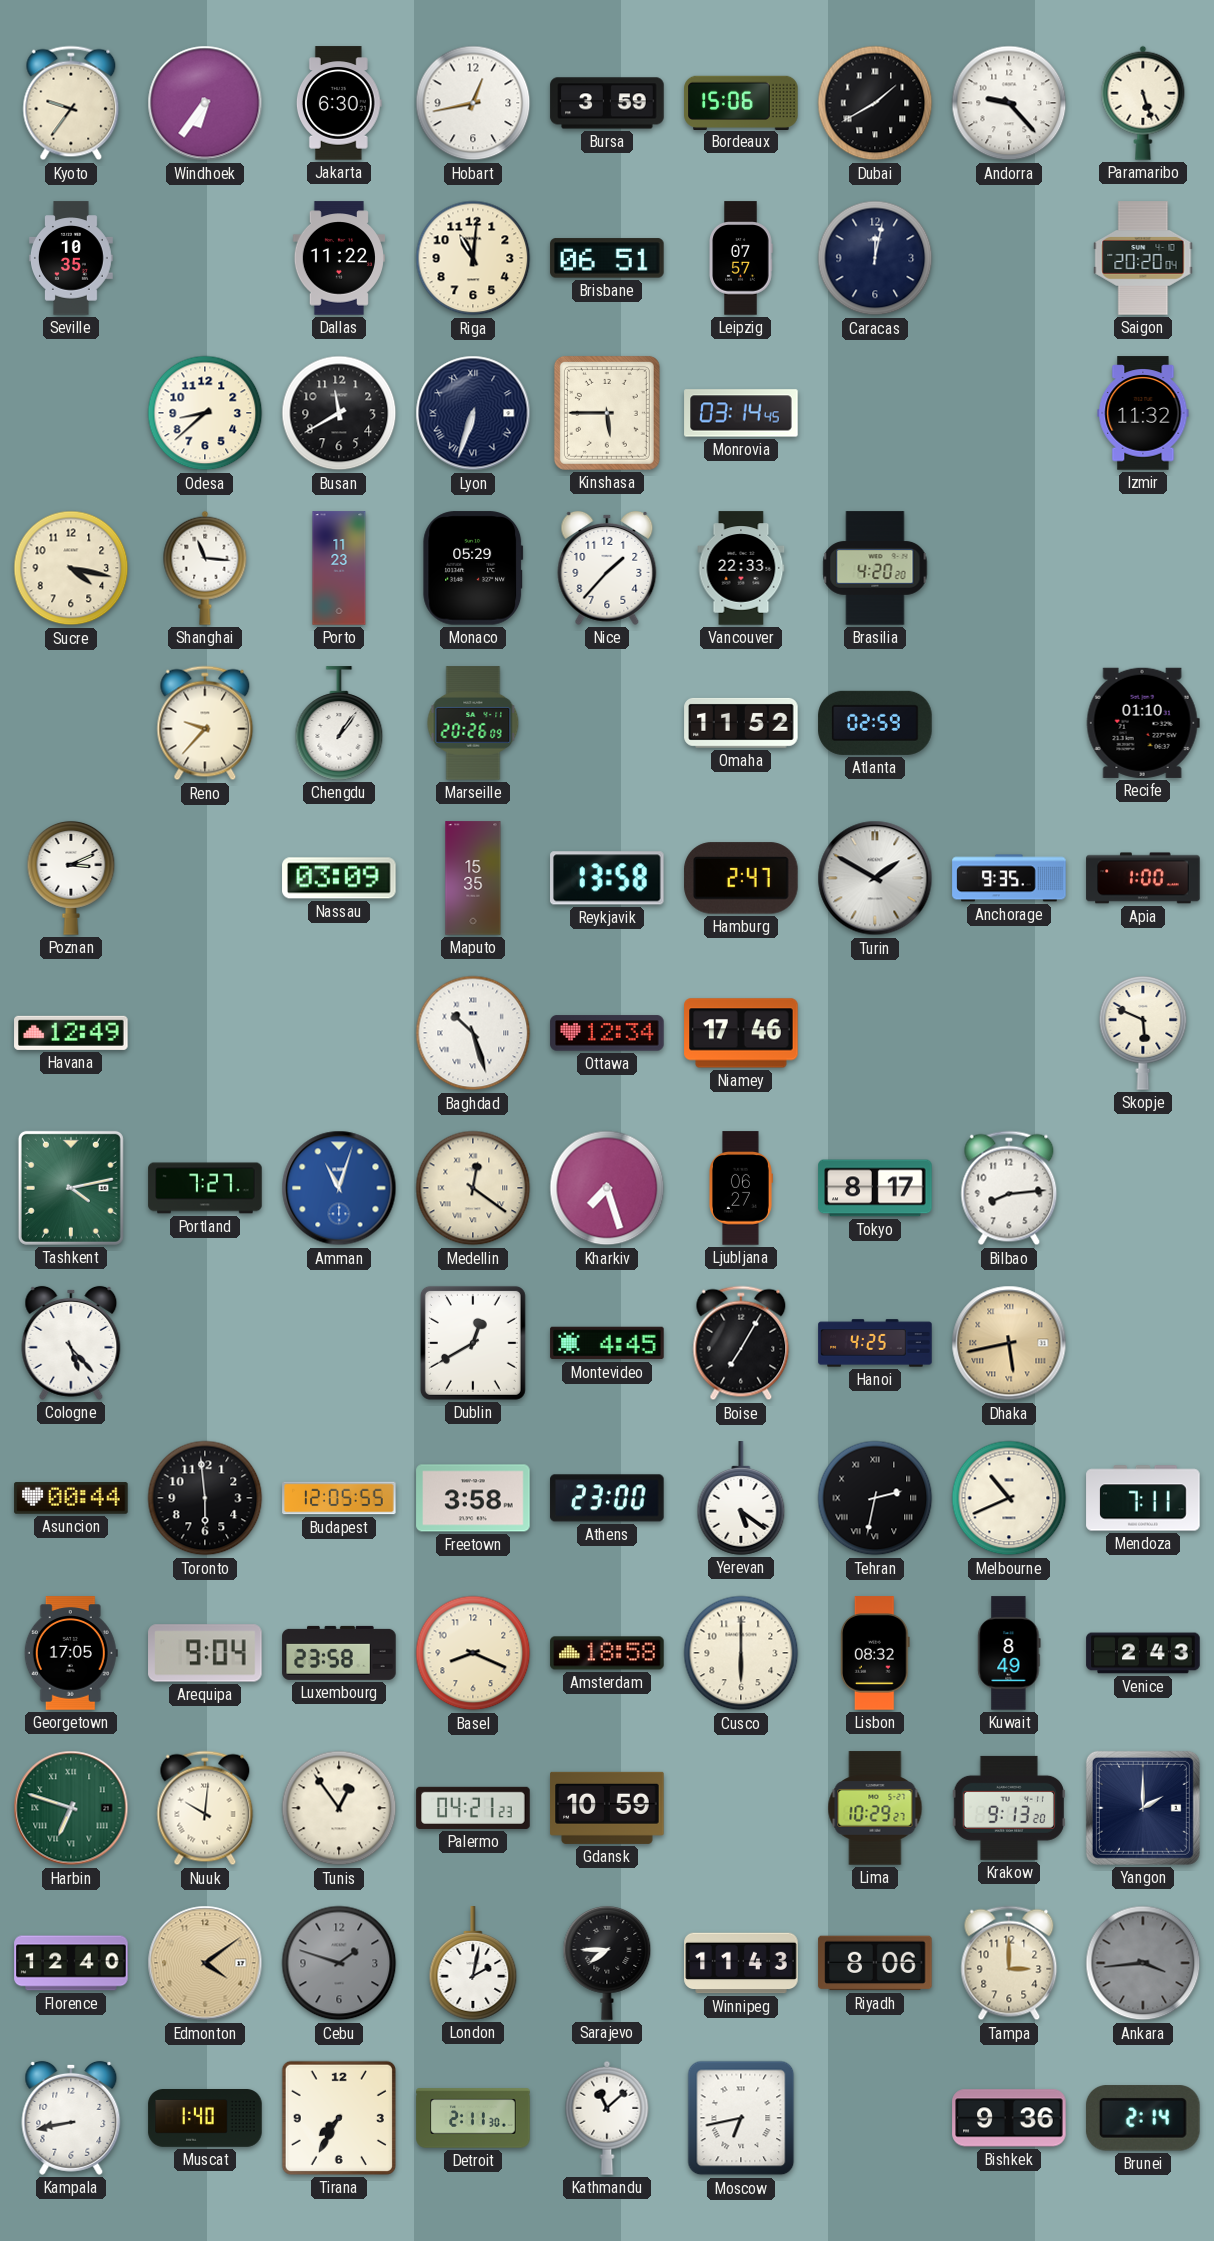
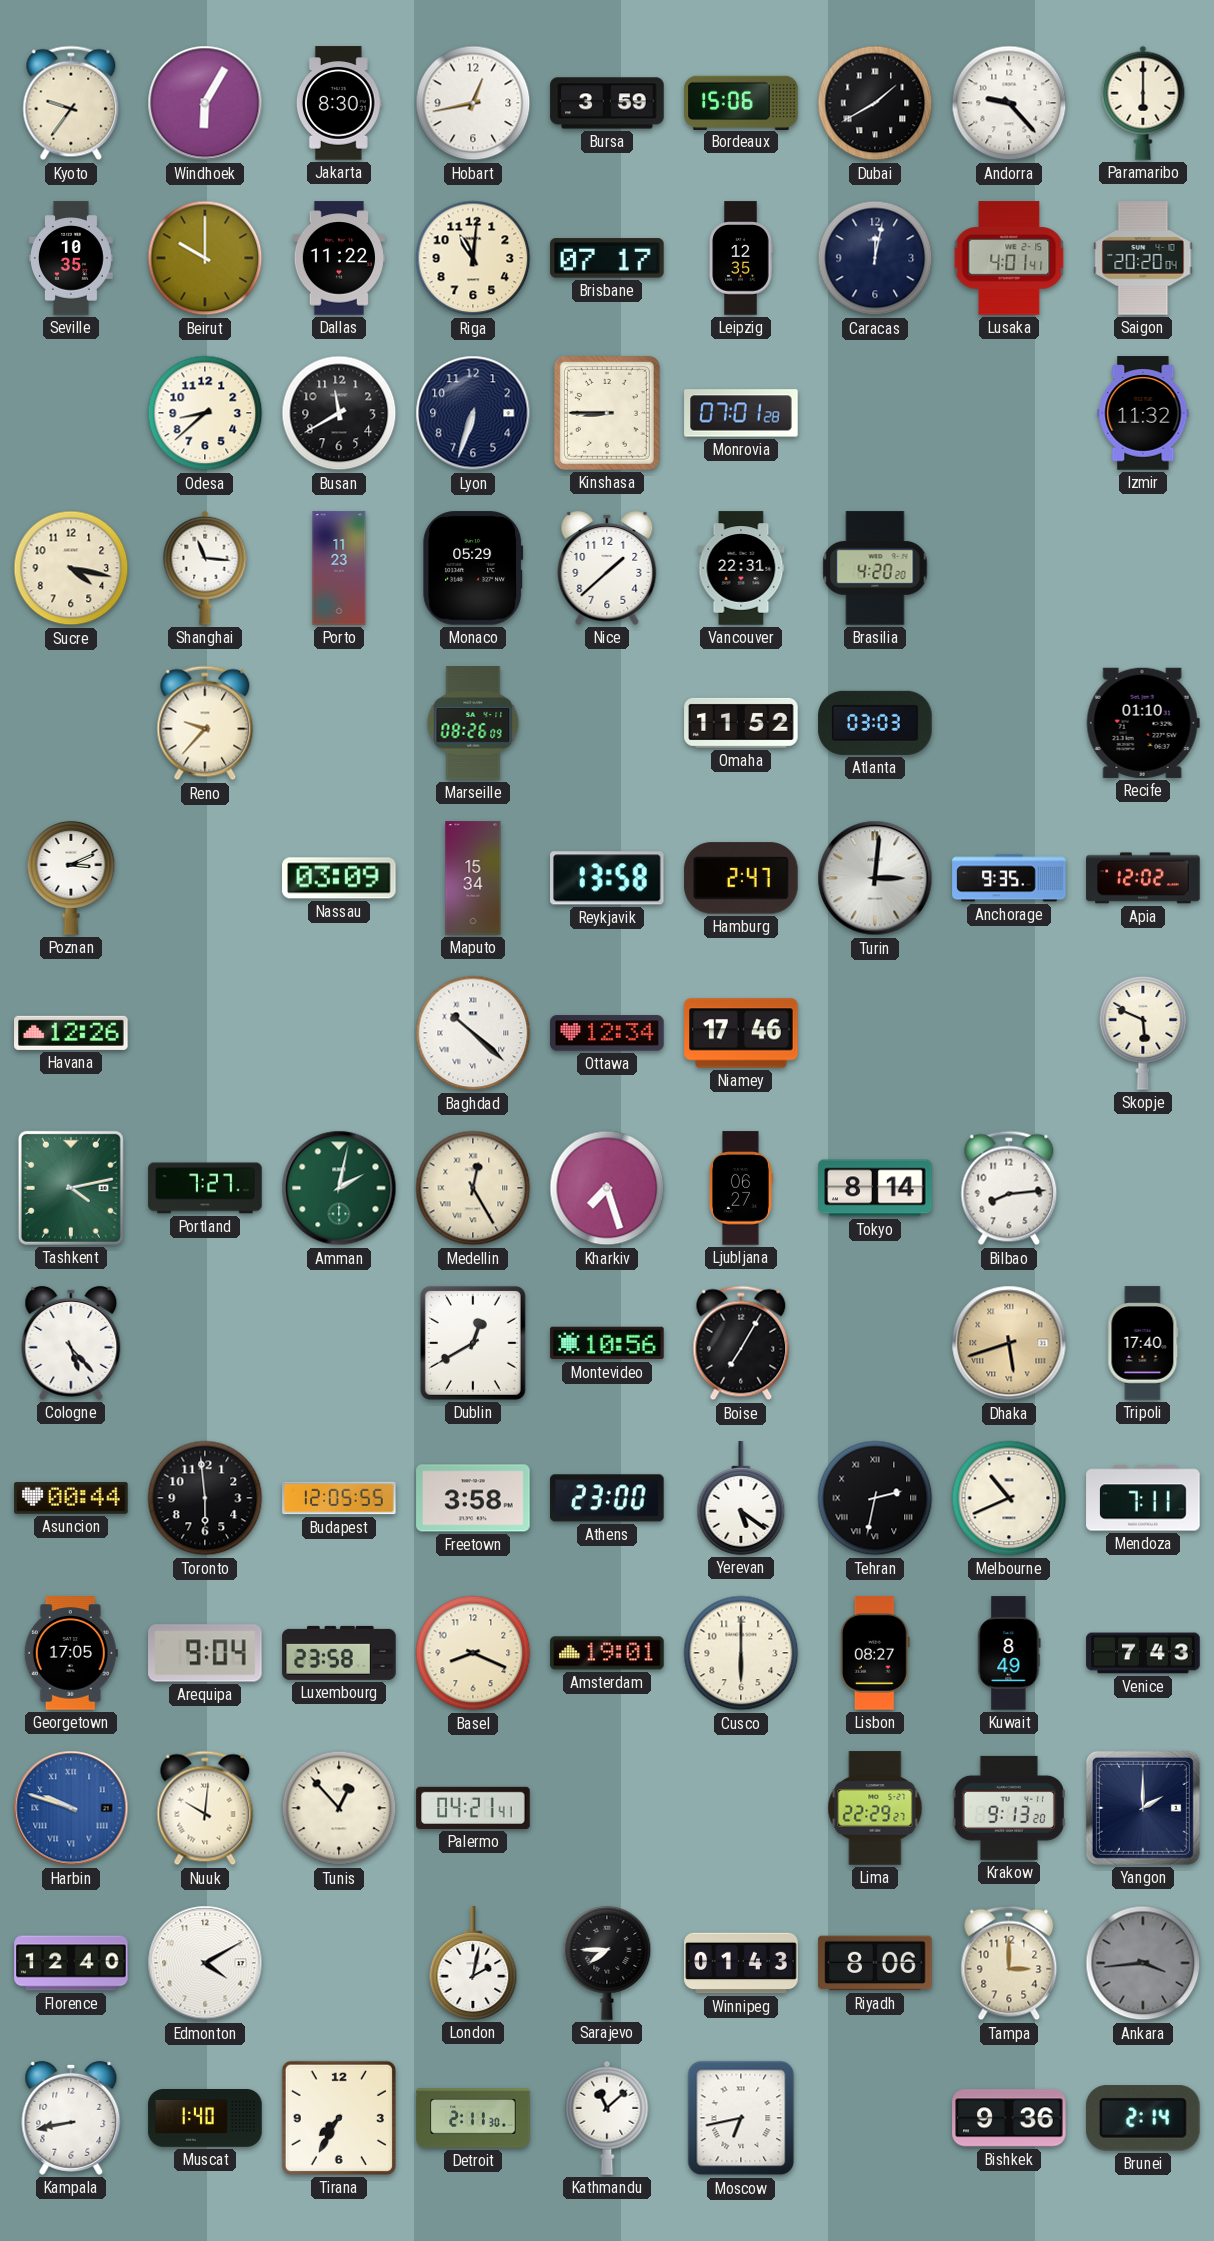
Windhoek: 6:36 -> 6:05 (205, 103)
Jakarta: 6:30 -> 8:30 (339, 103)
Paramaribo: 5:27 -> 6:00 (1143, 103)
Beirut: none -> 10:00 (205, 258)
Brisbane: 06:51 -> 07:17 (607, 258)
Leipzig: 07:57 -> 12:35 (741, 258)
Lusaka: none -> 4:01 (1009, 258)
Lyon numerals: Roman -> Arabic (473, 413)
Kinshasa: 5:45 -> 8:45 (607, 413)
Monrovia: 03:14 -> 07:01 (741, 413)
Nice: 1:37 -> 1:38 (607, 568)
Vancouver: 22:33 -> 22:31 (741, 568)
Chengdu: 1:06 -> none (339, 723)
Marseille: 20:26 -> 08:26 (473, 723)
Atlanta: 02:59 -> 03:03 (875, 723)
Maputo: 15:35 -> 15:34 (473, 878)
Turin: 1:50 -> 3:01 (875, 878)
Apia: 1:00 -> 12:02 (1143, 878)
Havana: 12:49 -> 12:26 (71, 1033)
Baghdad: 10:27 -> 10:22 (473, 1033)
Amman: 11:03 -> 2:02 (339, 1188)
Amman dial: blue -> green (339, 1188)
Medellin: 12:21 -> 12:25 (473, 1188)
Tokyo: 8:17 -> 8:14 (875, 1188)
Montevideo: 4:45 -> 10:56 (607, 1343)
Hanoi: 4:25 -> none (875, 1343)
Dhaka: 5:43 -> 5:42 (1009, 1343)
Tripoli: none -> 17:40 (1143, 1343)
Amsterdam: 18:58 -> 19:01 (607, 1653)
Lisbon: 08:32 -> 08:27 (875, 1653)
Venice: 2:43 -> 7:43 (1143, 1653)
Harbin: 6:48 -> 9:48 (71, 1808)
Harbin dial: green -> blue (71, 1808)
Tunis: 12:54 -> 12:53 (339, 1808)
Palermo: 04:21:23 -> 04:21:41 (473, 1808)
Gdansk: 10:59 -> none (607, 1808)
Lima: 10:29 -> 22:29 (875, 1808)
Edmonton: 4:09 -> 4:10 (205, 1963)
Edmonton dial: champagne -> white (205, 1963)
Cebu: 1:48 -> none (339, 1963)
Winnipeg: 11:43 -> 01:43 (741, 1963)
